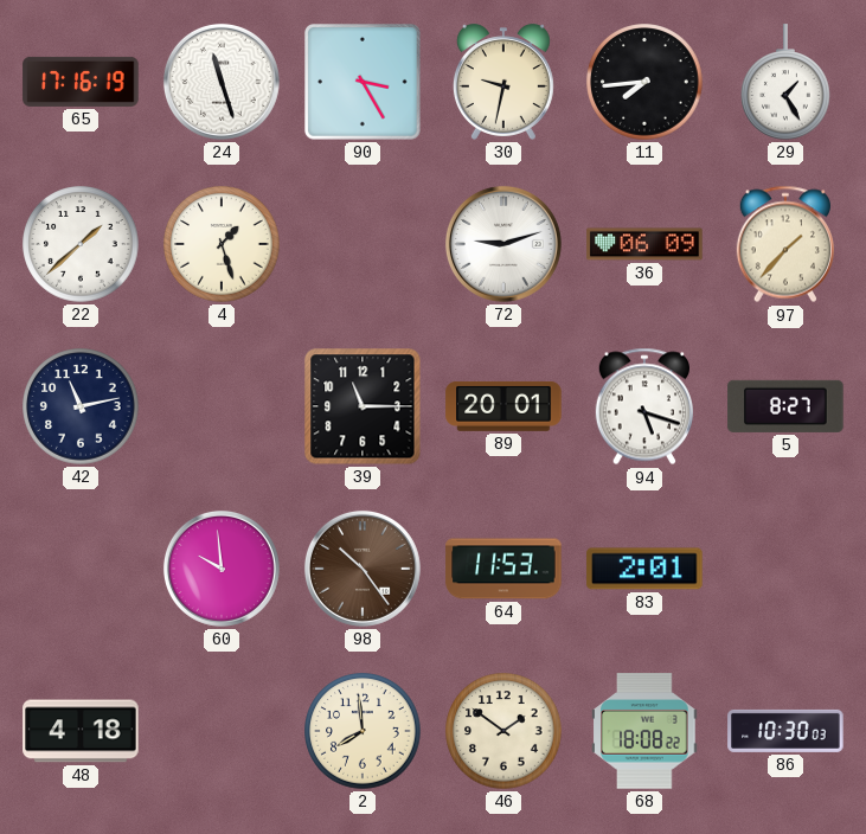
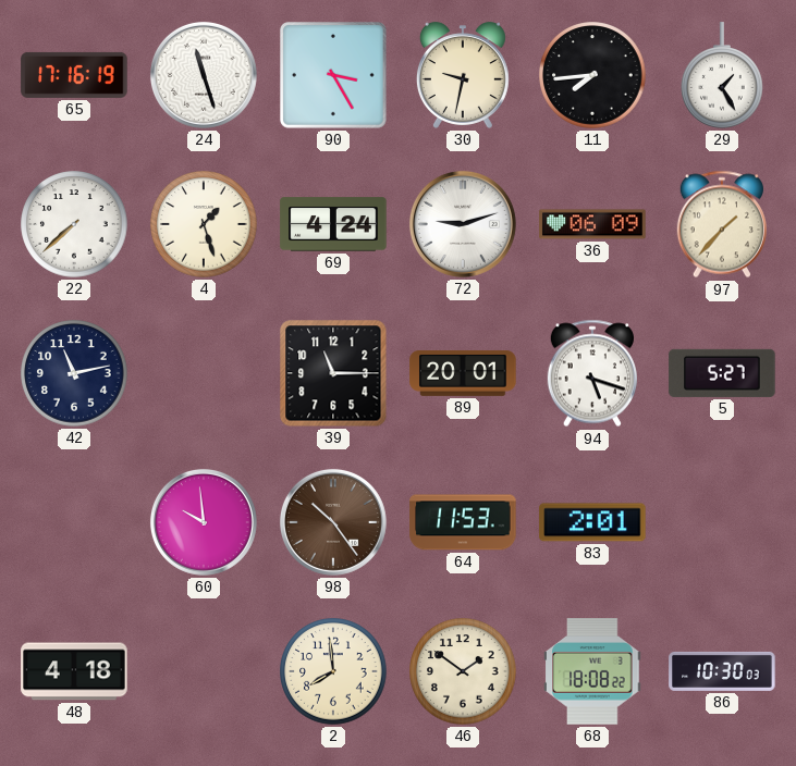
22: 1:38 -> 7:38 (74, 224)
69: none -> 4:24 (333, 224)
5: 8:27 -> 5:27 (722, 373)
